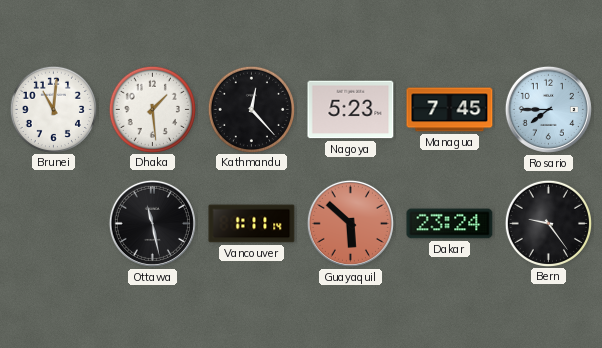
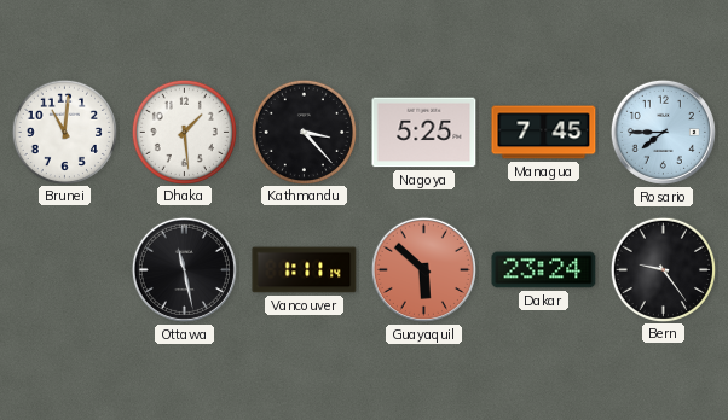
Kathmandu: 12:23 -> 3:23 (304, 132)
Nagoya: 5:23 -> 5:25 (424, 133)
